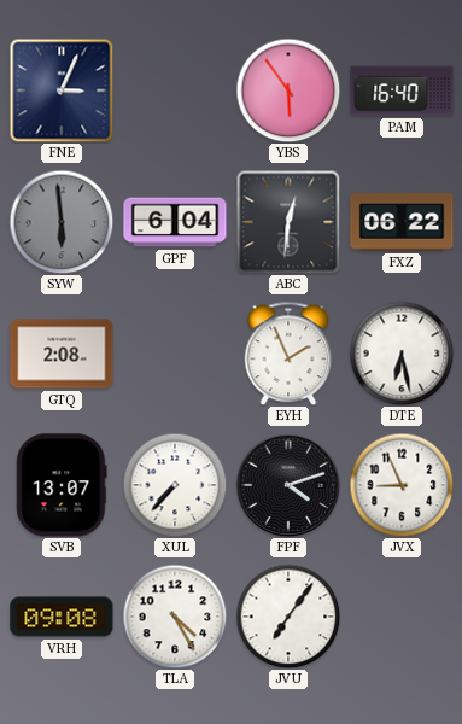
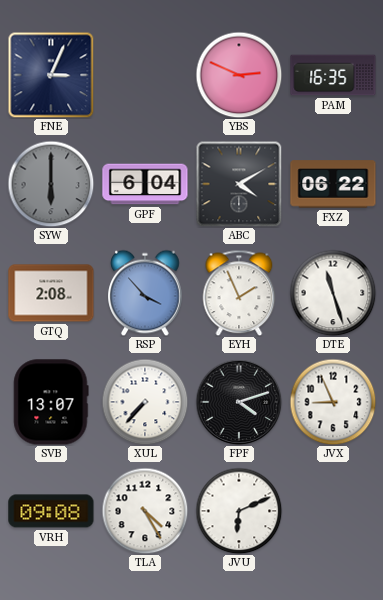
YBS: 5:54 -> 2:49 (239, 75)
PAM: 16:40 -> 16:35 (333, 75)
SYW: 5:59 -> 6:00 (51, 184)
ABC: 12:31 -> 4:10 (239, 184)
RSP: none -> 3:53 (145, 293)
DTE: 6:28 -> 11:27 (333, 293)
JVU: 7:06 -> 6:11 (239, 511)
